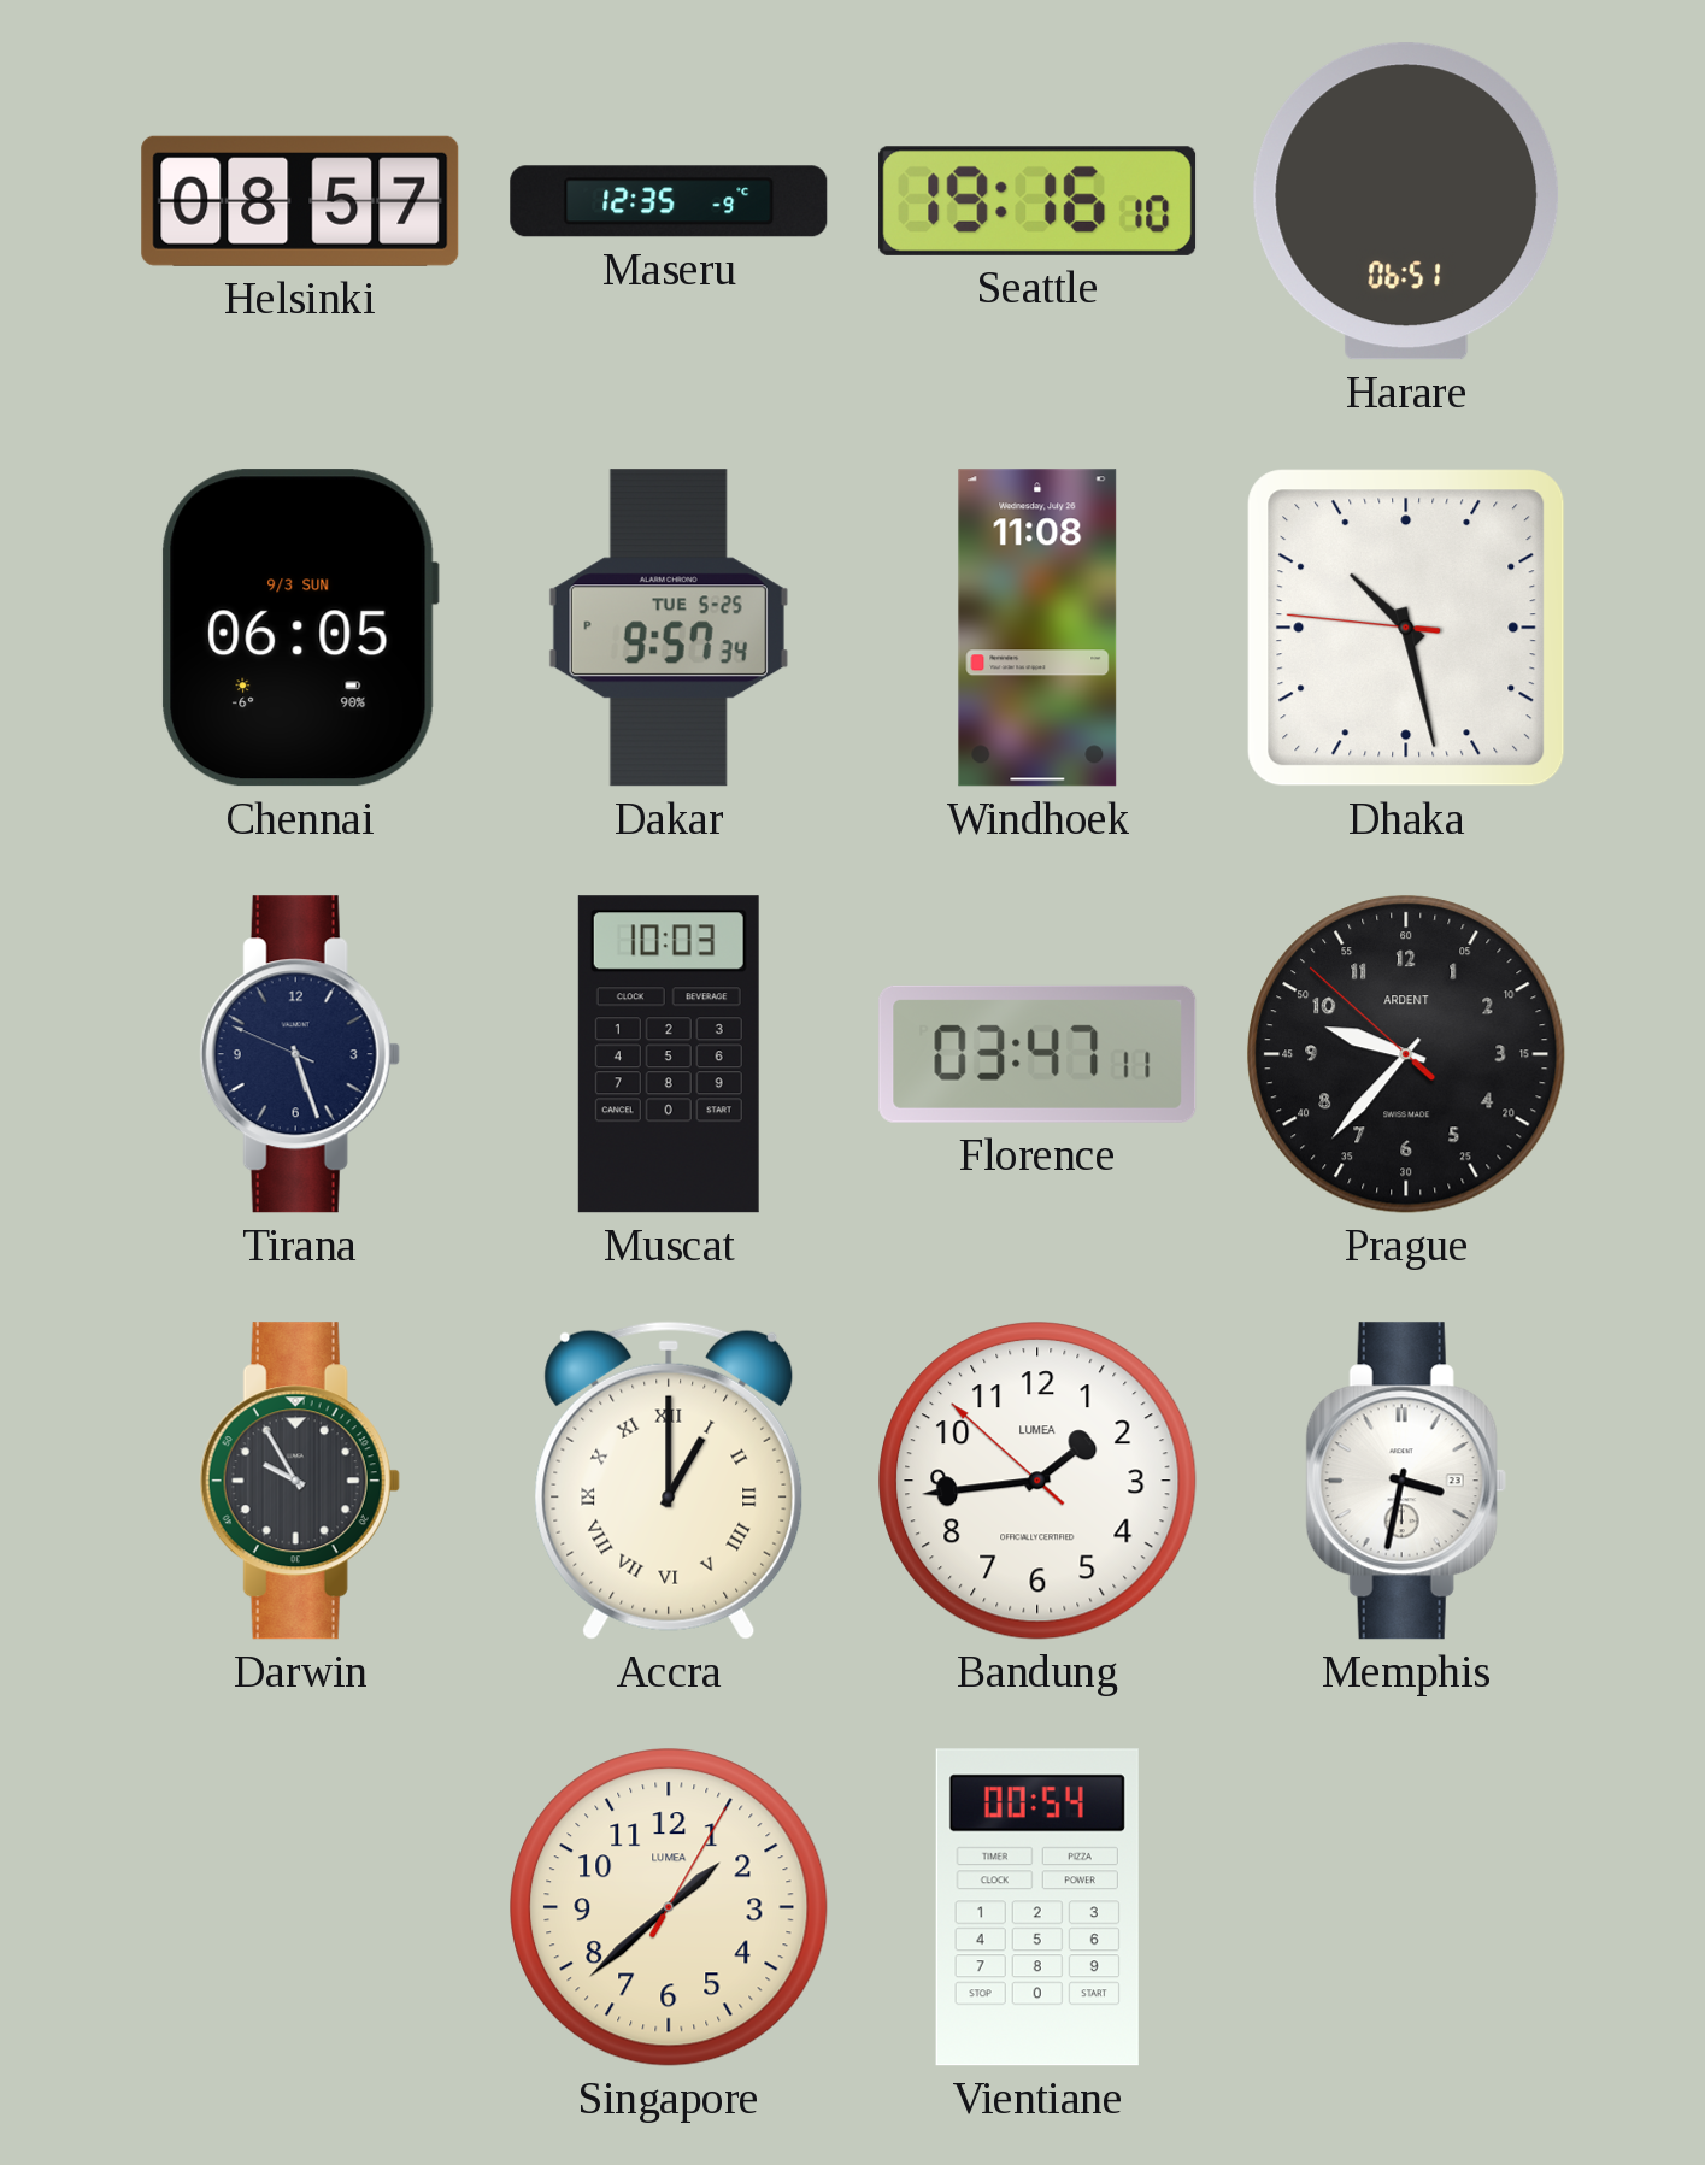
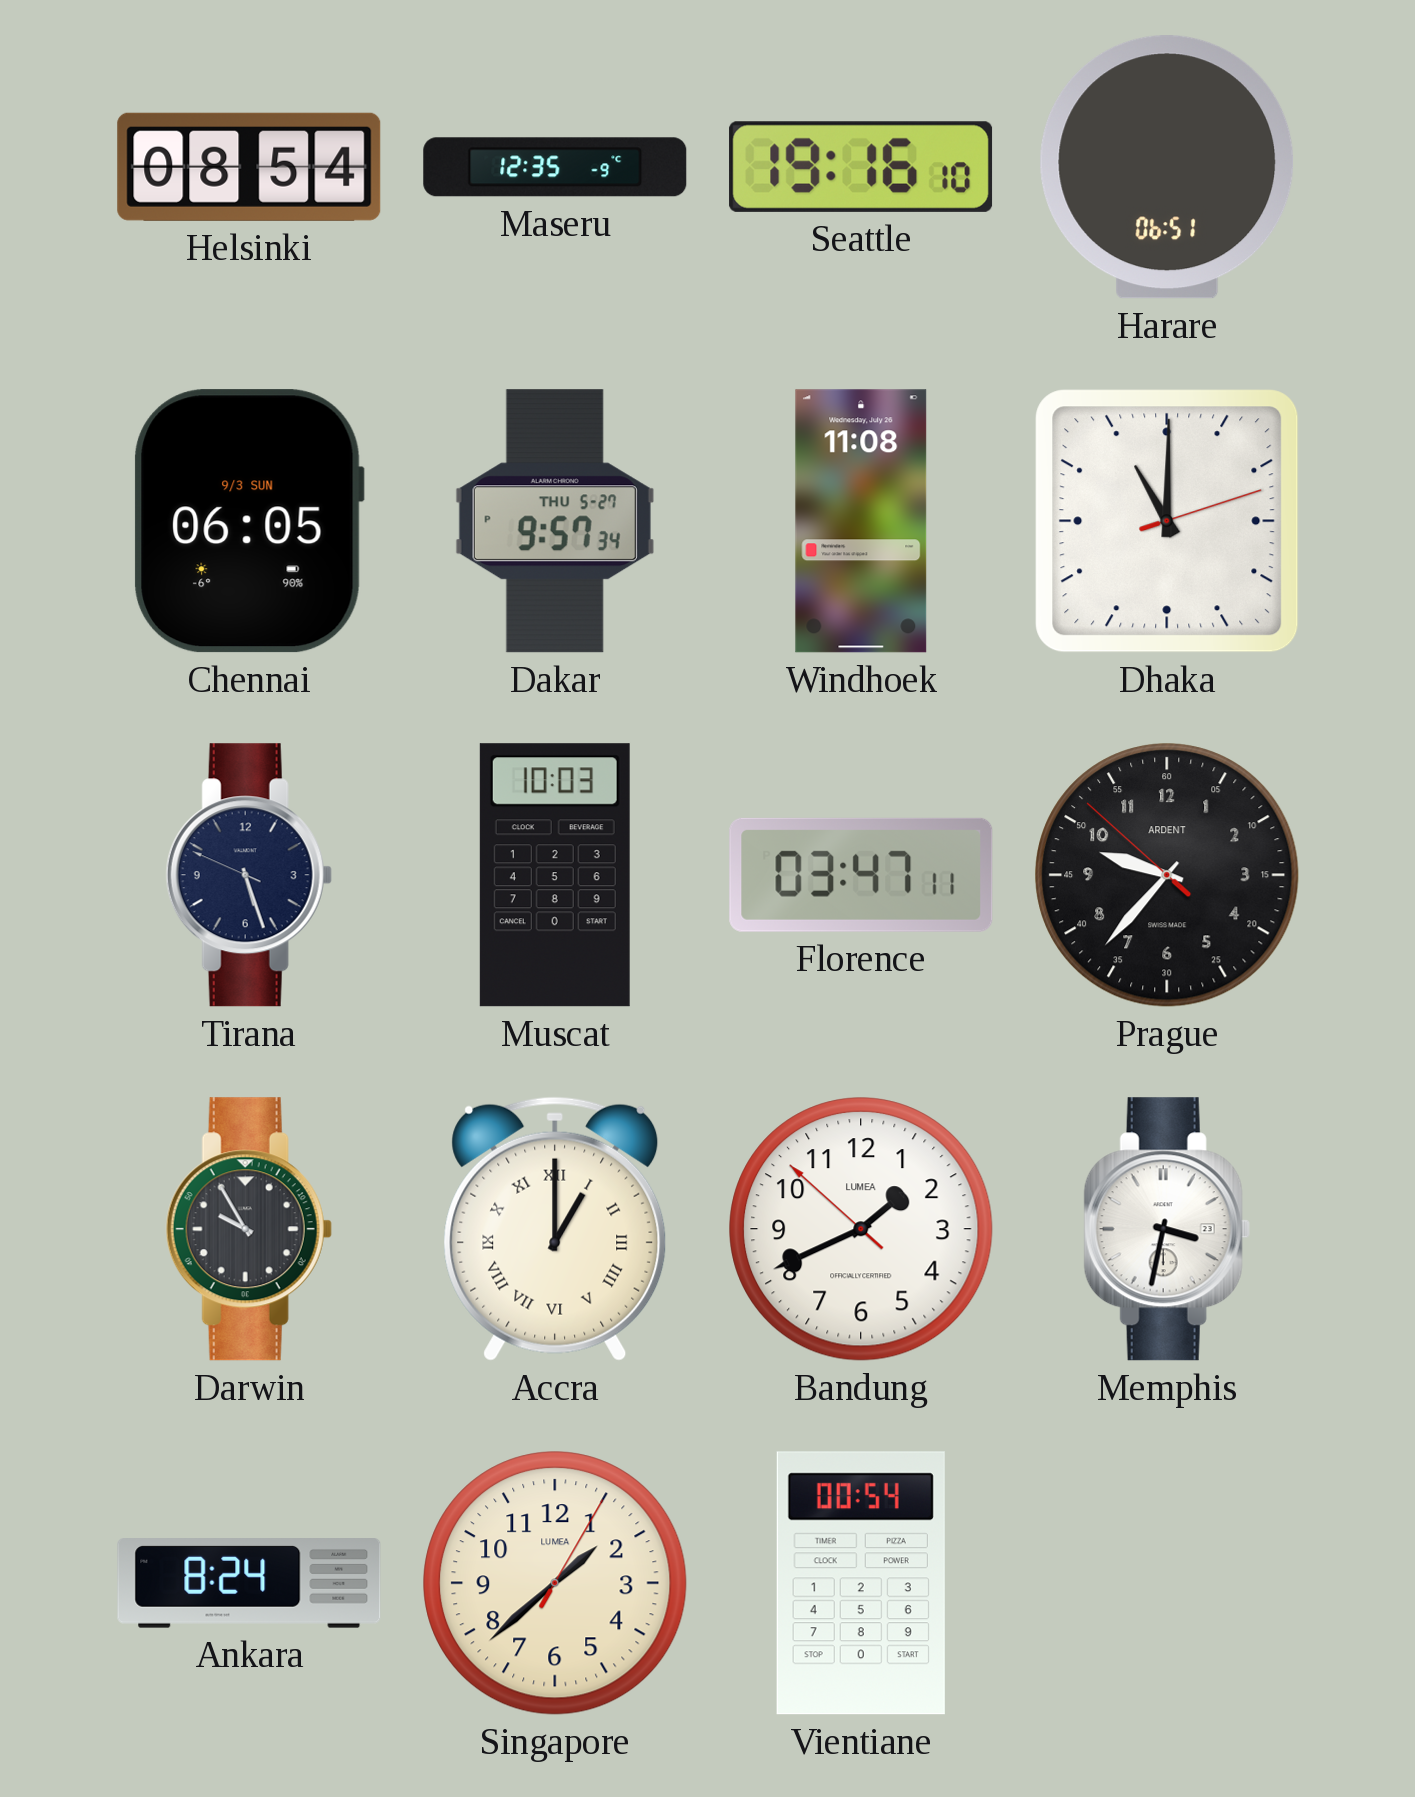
Helsinki: 08:57 -> 08:54 (249, 167)
Dakar date: TUE 5-25 -> THU 5-27 (555, 521)
Dhaka: 10:27 -> 11:00 (1167, 521)
Bandung: 1:43 -> 1:40 (861, 1229)
Ankara: none -> 8:24 (249, 1584)
